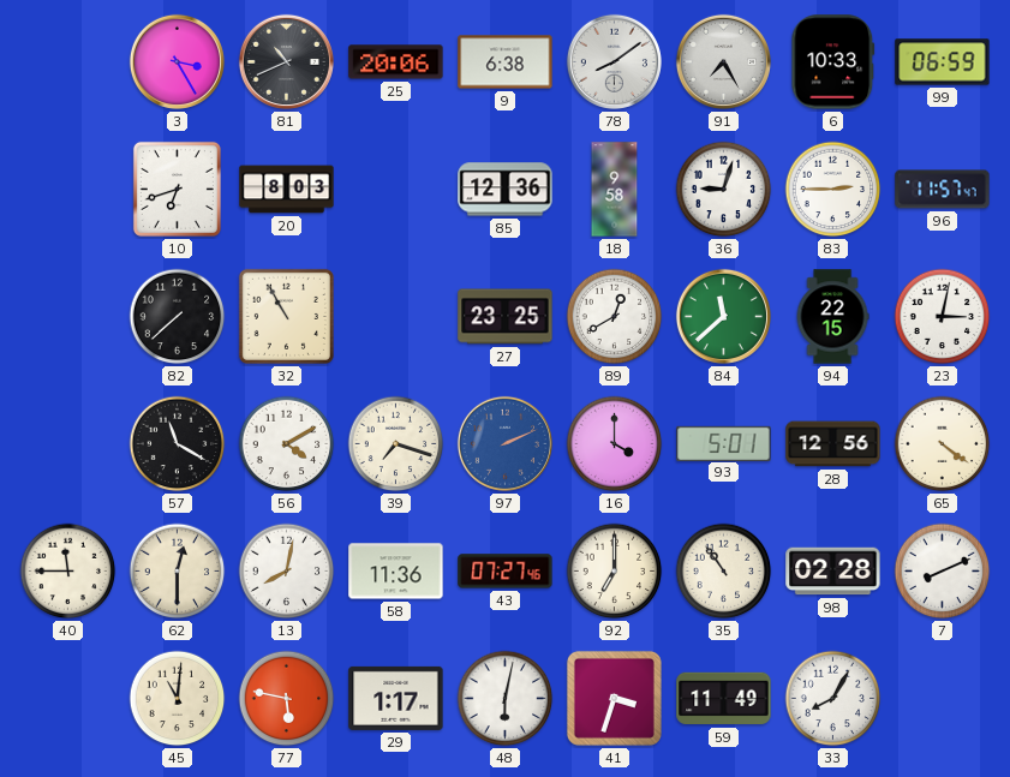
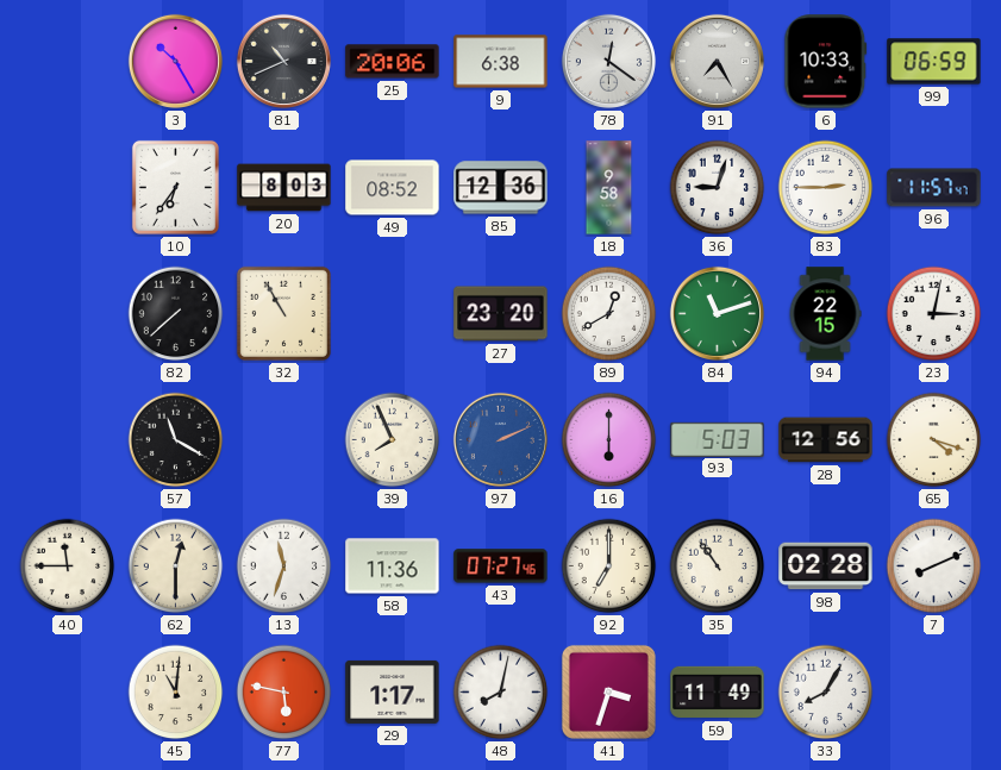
3: 3:25 -> 10:25 (175, 61)
78: 8:09 -> 12:21 (608, 61)
10: 6:42 -> 6:36 (175, 187)
49: none -> 08:52 (393, 188)
27: 23:25 -> 23:20 (501, 314)
84: 11:38 -> 11:12 (717, 313)
56: 4:10 -> none (287, 444)
39: 7:18 -> 7:56 (393, 440)
16: 4:00 -> 6:00 (609, 440)
93: 5:01 -> 5:03 (718, 439)
65: 4:21 -> 4:18 (934, 440)
13: 8:02 -> 11:33 (284, 566)
48: 6:02 -> 8:02 (501, 693)
